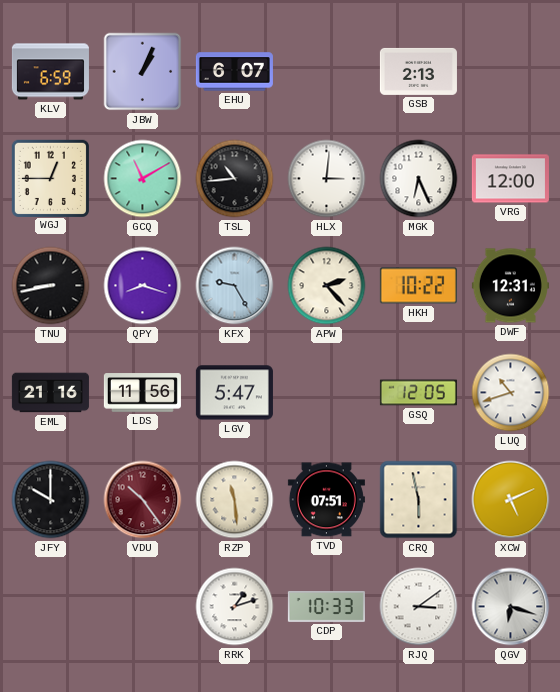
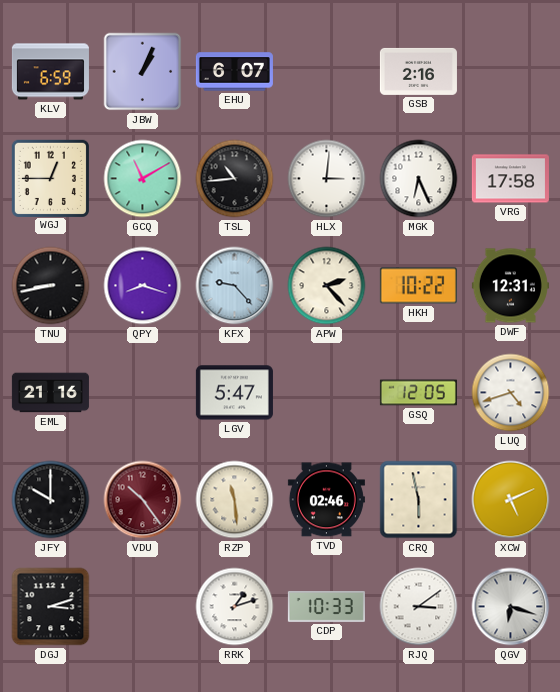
GSB: 2:13 -> 2:16 (418, 71)
VRG: 12:00 -> 17:58 (510, 179)
KFX: 9:25 -> 9:23 (235, 286)
LDS: 11:56 -> none (142, 393)
LUQ: 10:42 -> 4:42 (511, 393)
TVD: 07:51 -> 02:46 (326, 500)
DGJ: none -> 3:12 (51, 607)
